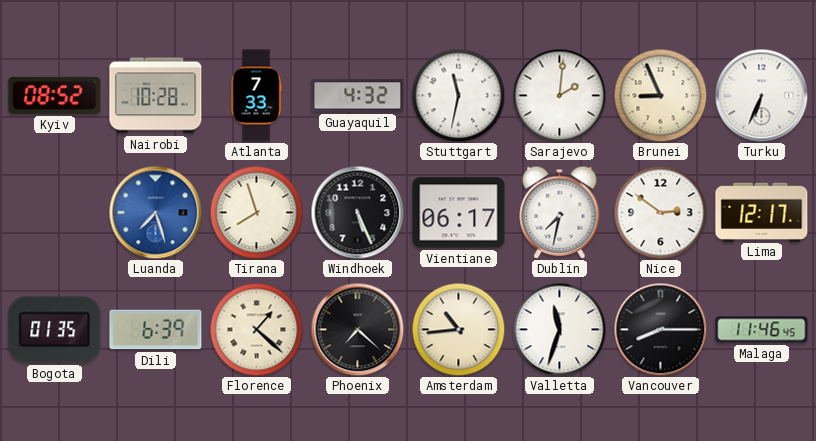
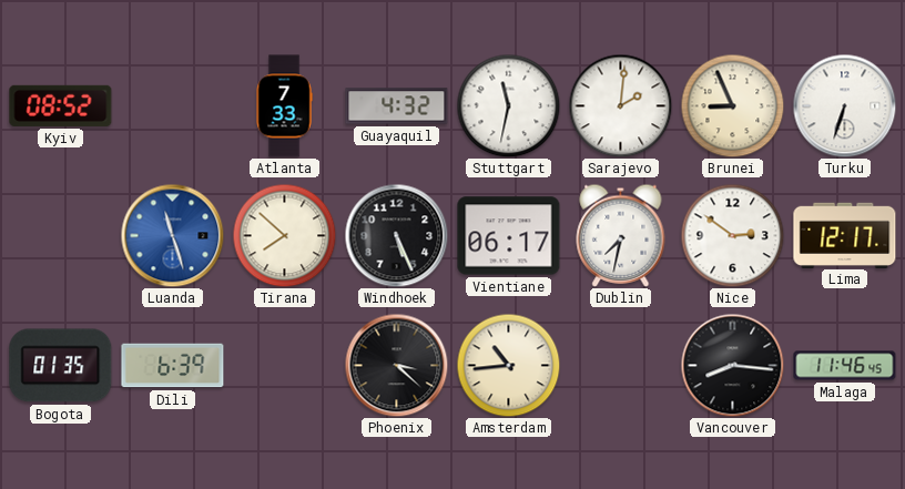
Nairobi: 10:28 -> none (156, 96)
Turku: 6:34 -> 6:33 (844, 105)
Luanda: 7:27 -> 11:27 (172, 235)
Tirana: 7:57 -> 7:52 (284, 235)
Florence: 1:22 -> none (256, 329)
Phoenix: 7:22 -> 3:22 (396, 365)
Valletta: 11:33 -> none (559, 329)
Vancouver: 8:15 -> 8:16 (732, 365)
